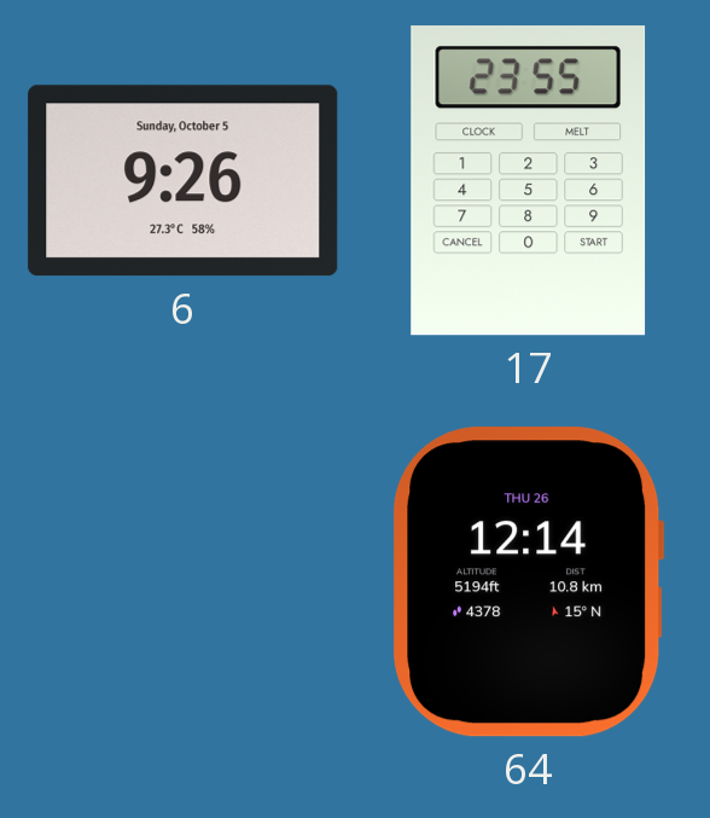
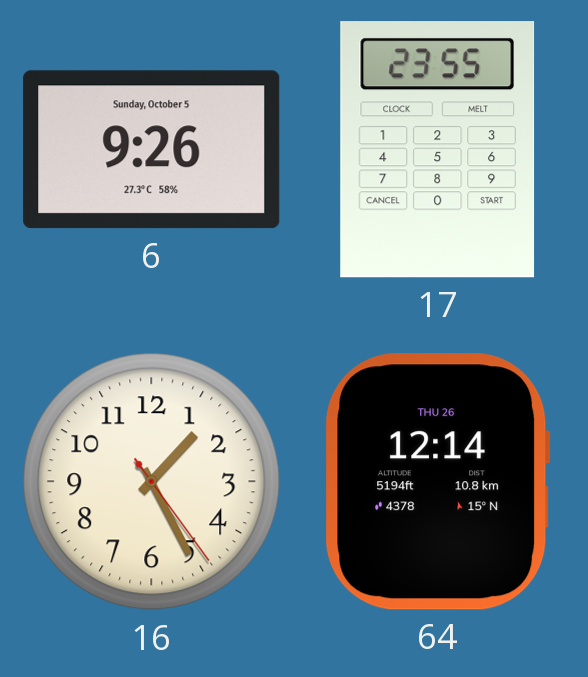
16: none -> 1:25 (152, 482)
